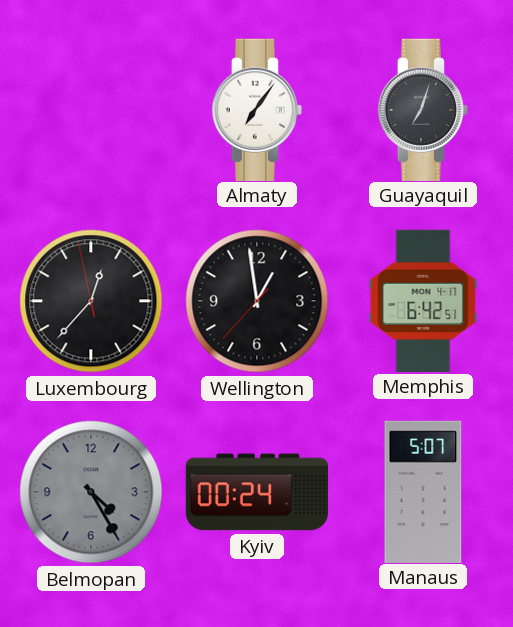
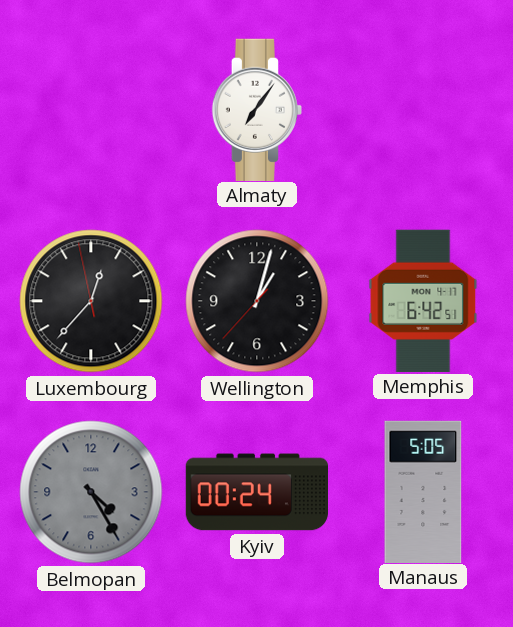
Guayaquil: 7:03 -> none (422, 109)
Wellington: 12:58 -> 1:02 (257, 301)
Manaus: 5:07 -> 5:05 (423, 491)
